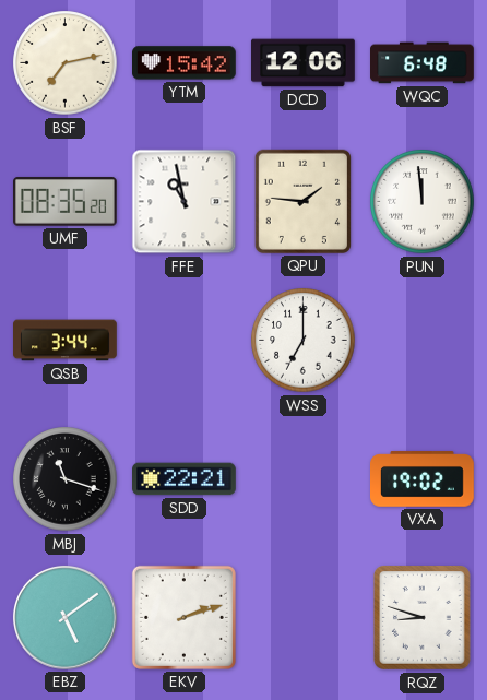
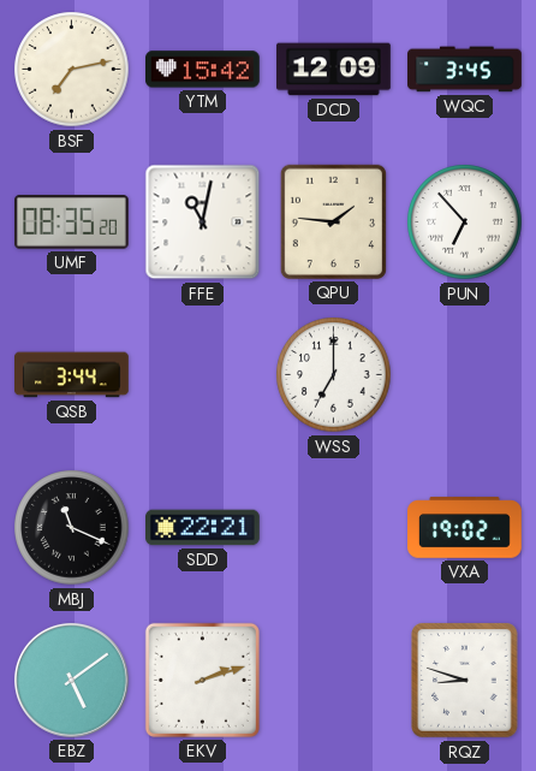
DCD: 12:06 -> 12:09 (334, 70)
WQC: 6:48 -> 3:45 (465, 70)
FFE: 10:58 -> 11:02 (203, 223)
PUN: 11:59 -> 6:53 (465, 223)
MBJ: 11:18 -> 11:19 (72, 528)
